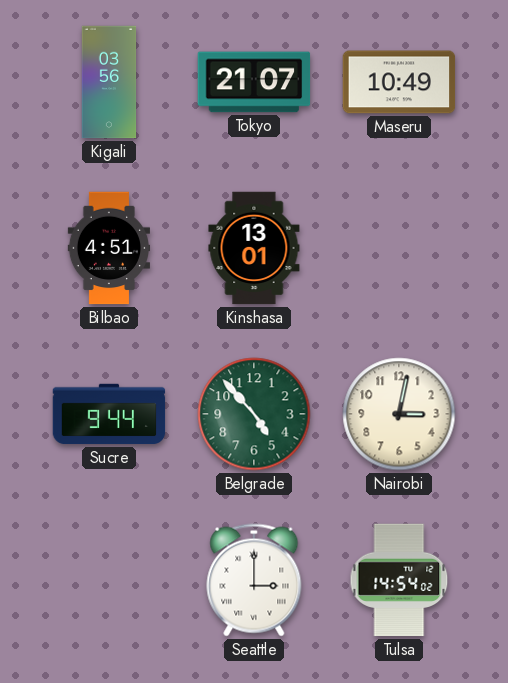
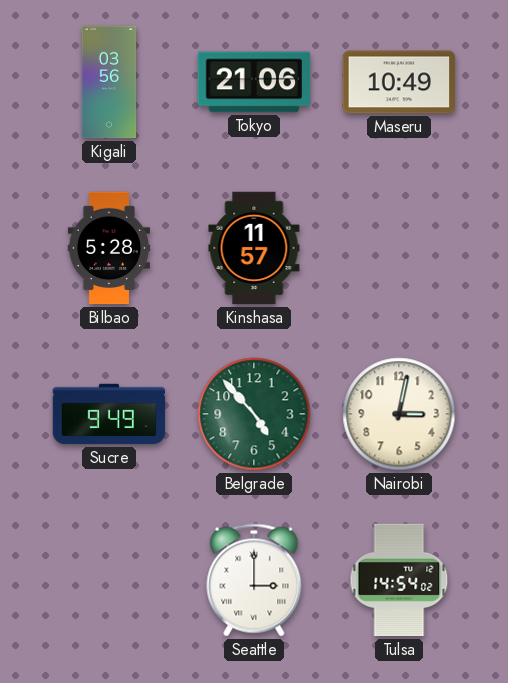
Tokyo: 21:07 -> 21:06 (254, 82)
Bilbao: 4:51 -> 5:28 (108, 248)
Kinshasa: 13:01 -> 11:57 (254, 248)
Sucre: 9:44 -> 9:49 (109, 414)
